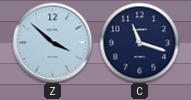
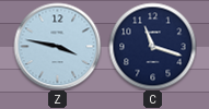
Z: 3:52 -> 3:47 (57, 46)
